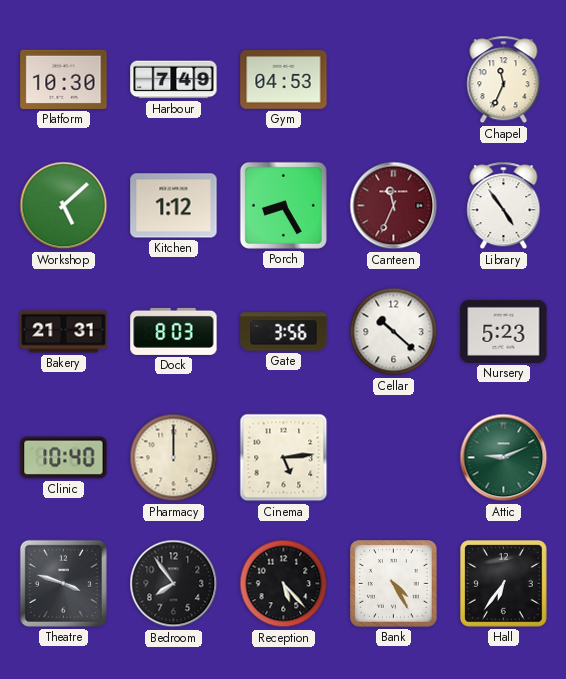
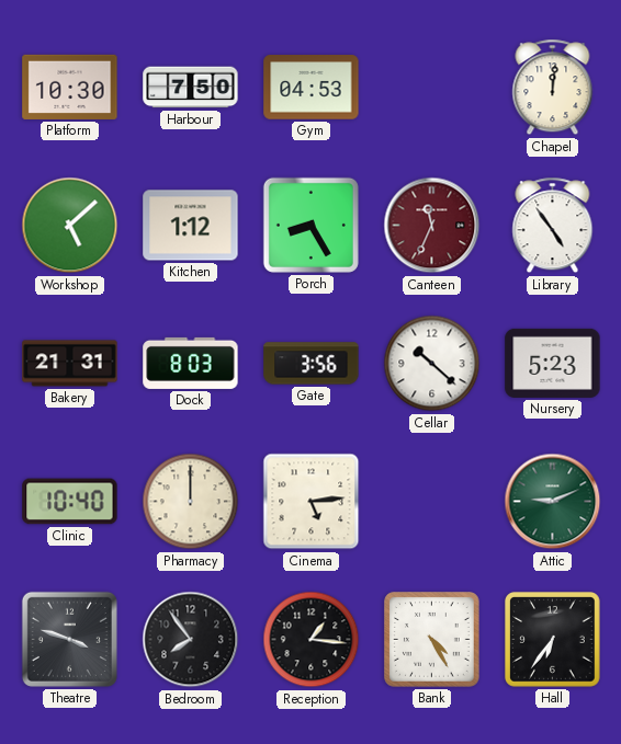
Harbour: 7:49 -> 7:50 (191, 88)
Chapel: 11:34 -> 12:01 (553, 88)
Reception: 5:23 -> 1:16 (312, 640)
